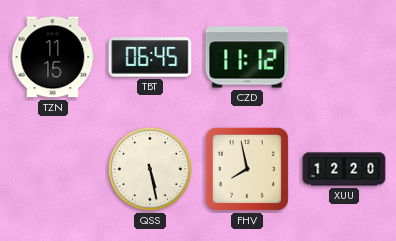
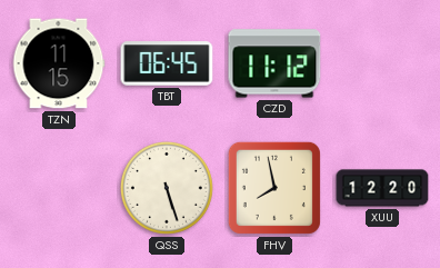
QSS: 5:28 -> 5:27 (167, 188)
